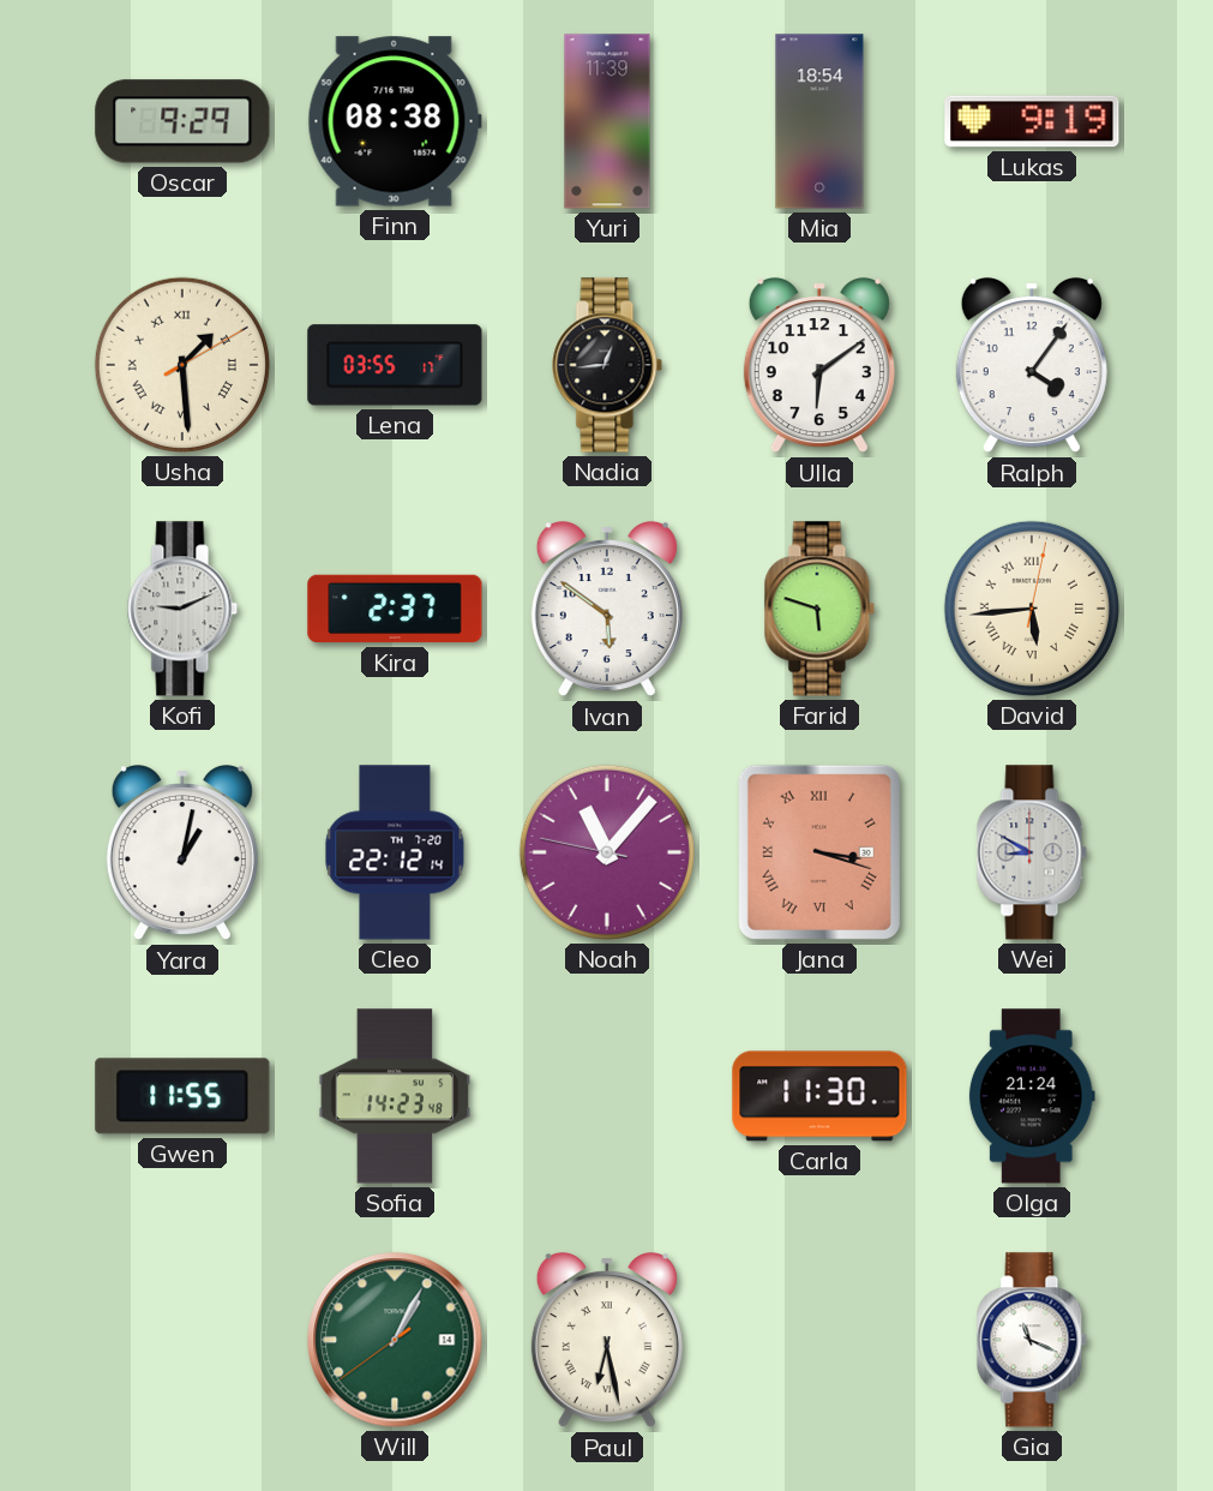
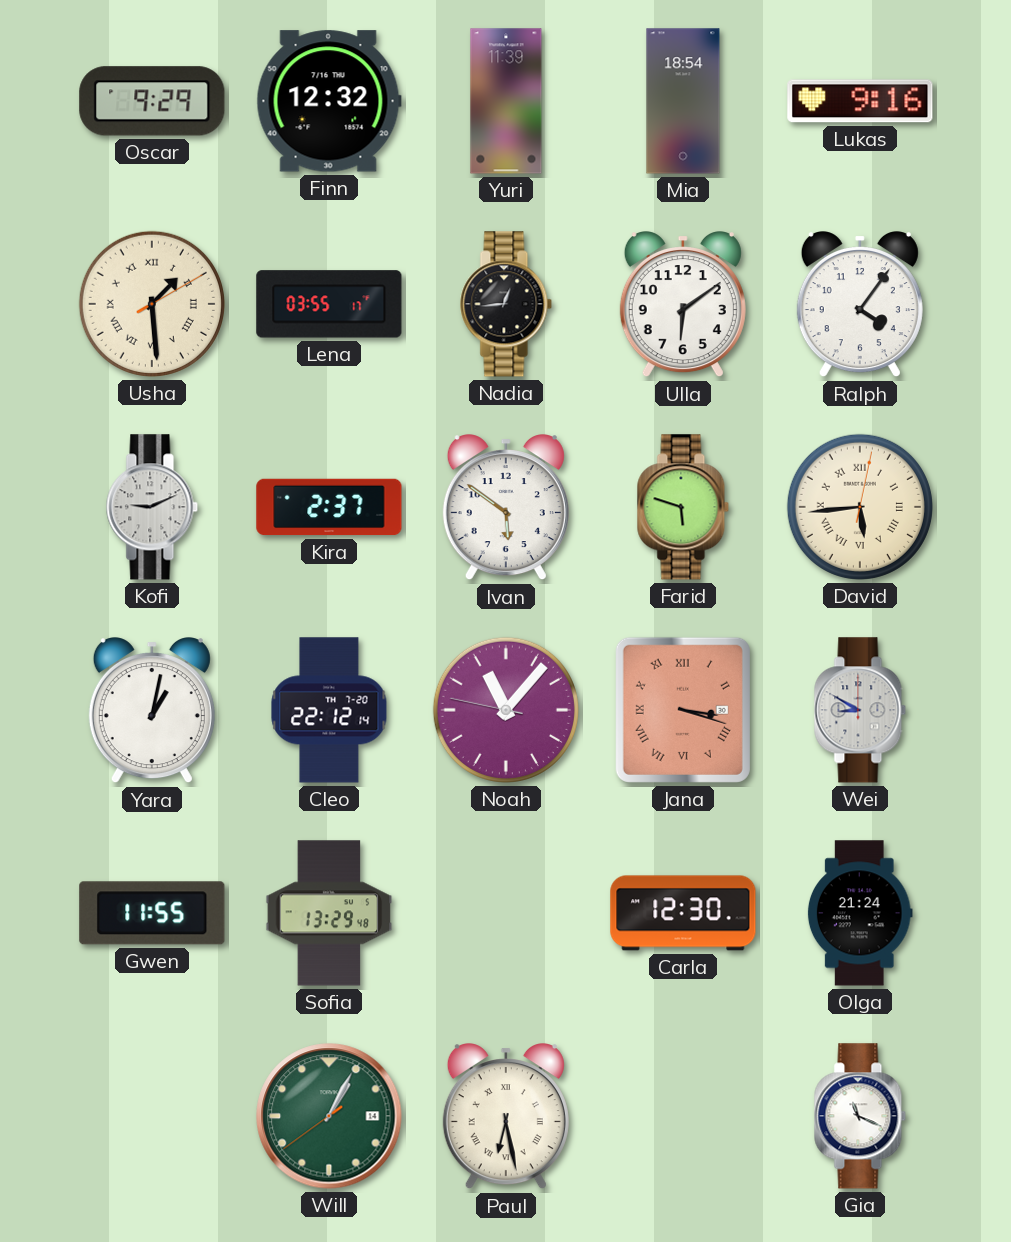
Finn: 08:38 -> 12:32 (329, 101)
Lukas: 9:19 -> 9:16 (860, 101)
Sofia: 14:23 -> 13:29 (329, 913)
Carla: 11:30 -> 12:30 (683, 913)
